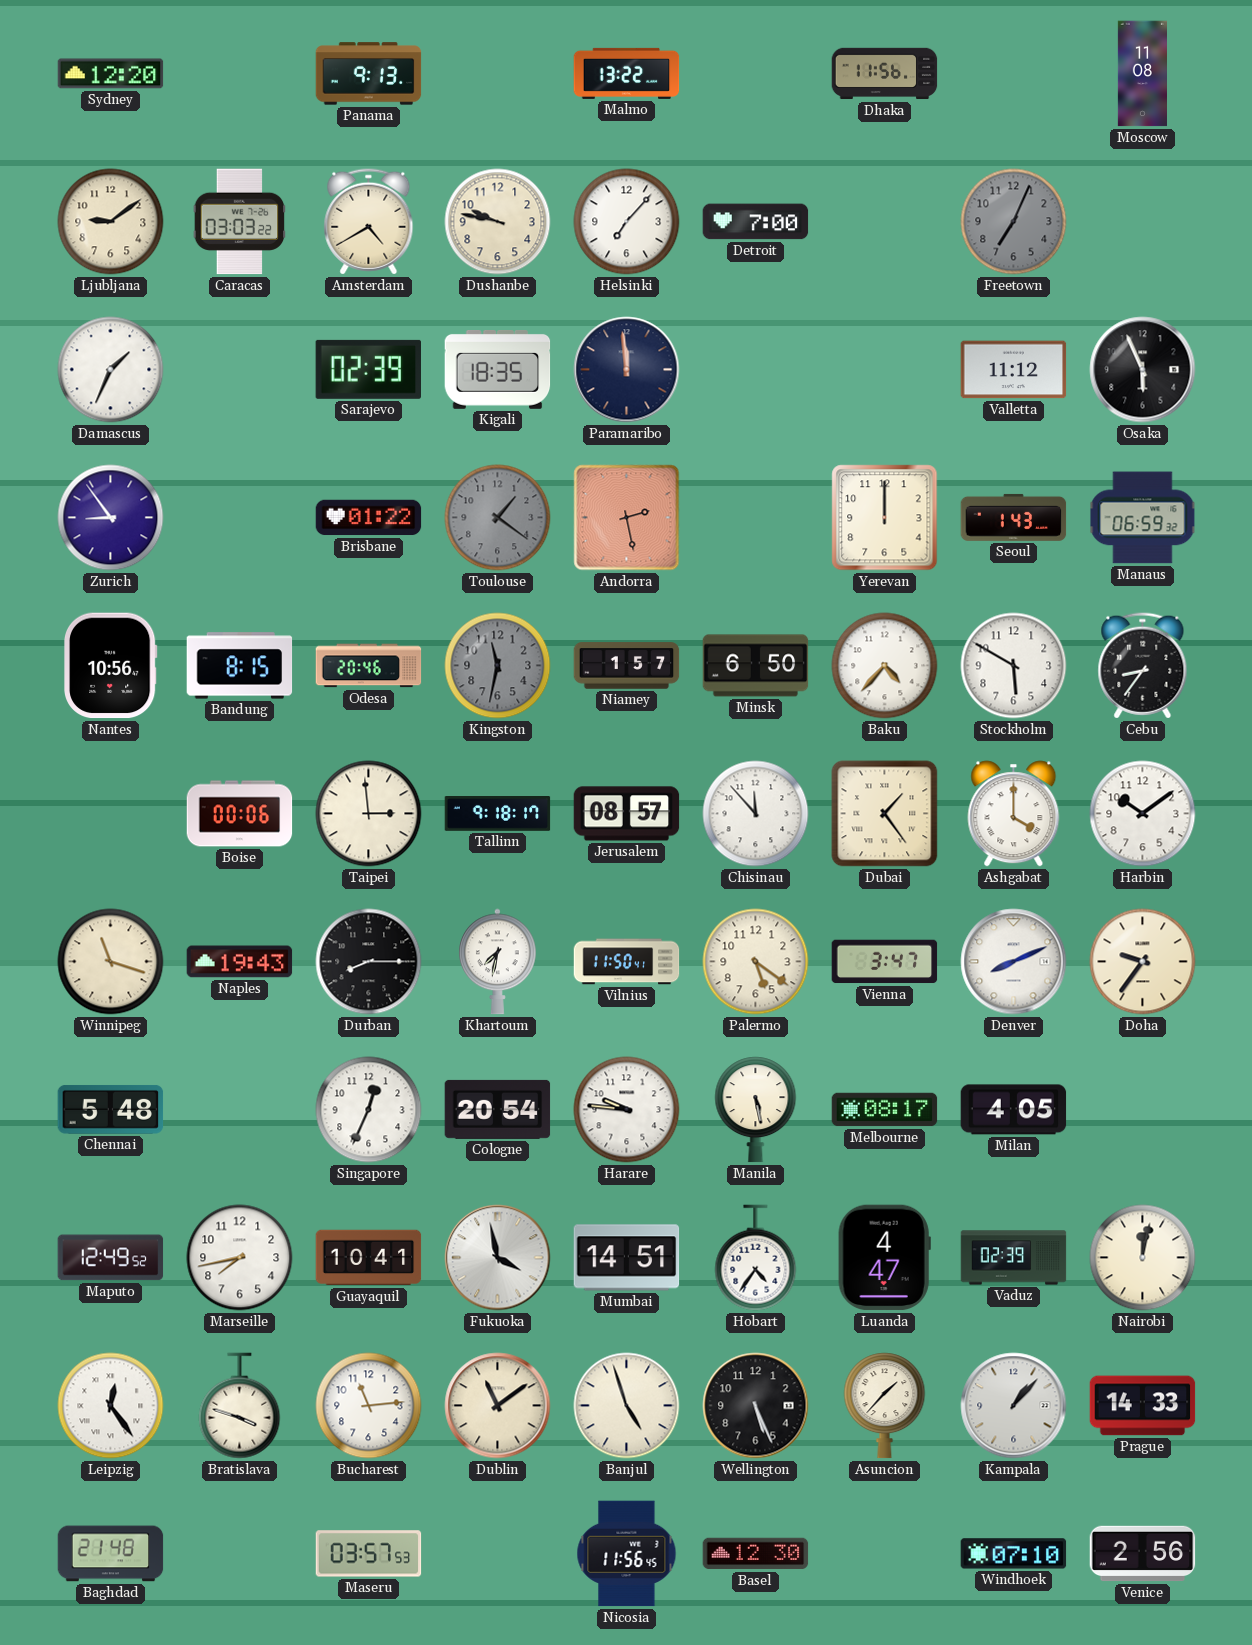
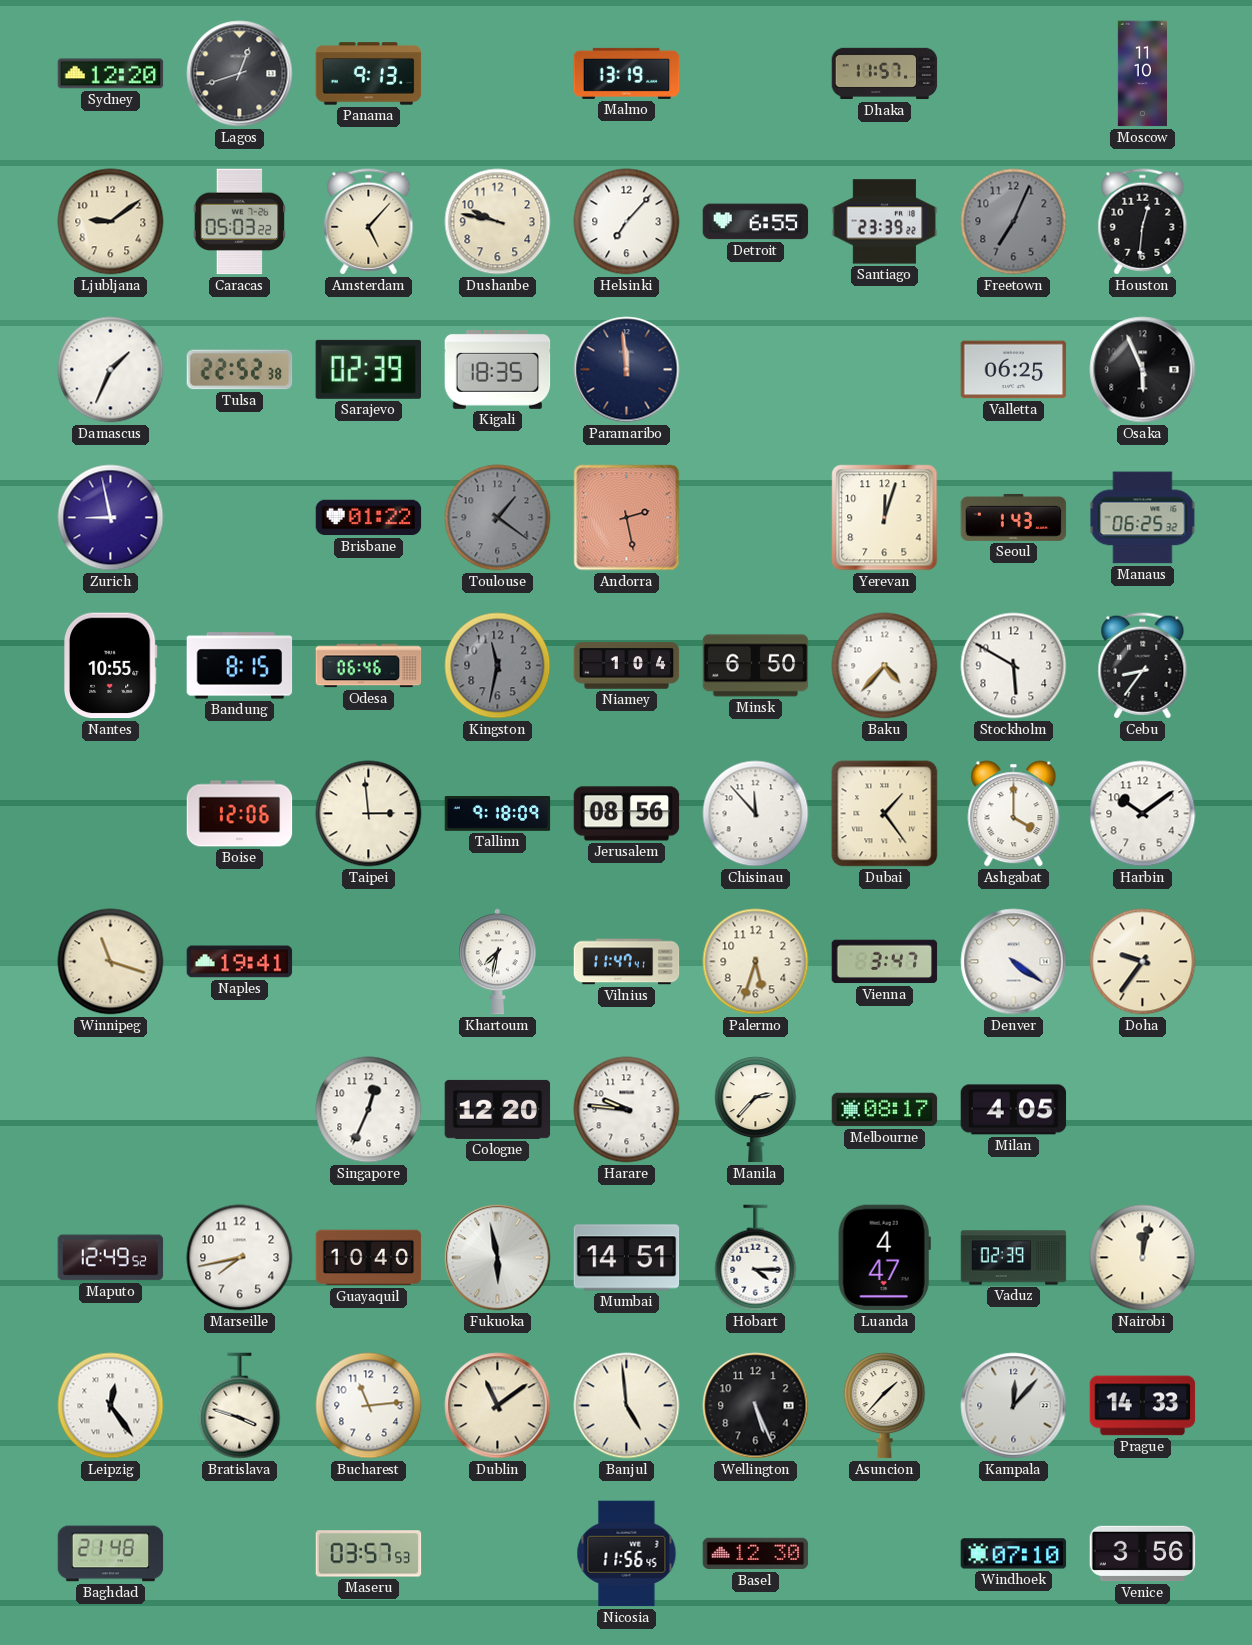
Lagos: none -> 12:42 (240, 74)
Malmo: 13:22 -> 13:19 (627, 73)
Dhaka: 11:56 -> 11:57 (885, 74)
Moscow: 11:08 -> 11:10 (1142, 74)
Caracas: 03:03 -> 05:03 (240, 222)
Amsterdam: 4:40 -> 5:07 (369, 222)
Detroit: 7:00 -> 6:55 (756, 222)
Santiago: none -> 23:39 (885, 222)
Houston: none -> 12:31 (1143, 222)
Tulsa: none -> 22:52 (240, 370)
Valletta: 11:12 -> 06:25 (1014, 370)
Zurich: 8:54 -> 8:58 (111, 518)
Yerevan: 12:00 -> 12:03 (885, 518)
Manaus: 06:59 -> 06:25 (1143, 518)
Nantes: 10:56 -> 10:55 (110, 666)
Odesa: 20:46 -> 06:46 (369, 666)
Niamey: 1:57 -> 1:04 (627, 666)
Boise: 00:06 -> 12:06 (240, 814)
Tallinn: 9:18:17 -> 9:18:09 (498, 814)
Jerusalem: 08:57 -> 08:56 (627, 814)
Naples: 19:43 -> 19:41 (240, 962)
Durban: 8:15 -> none (369, 962)
Vilnius: 11:50 -> 11:47 (627, 962)
Palermo: 5:21 -> 5:33 (756, 962)
Denver: 8:11 -> 4:21 (1014, 962)
Chennai: 5:48 -> none (111, 1109)
Cologne: 20:54 -> 12:20 (498, 1109)
Manila: 5:28 -> 2:37 (756, 1110)
Guayaquil: 10:41 -> 10:40 (369, 1258)
Fukuoka: 3:58 -> 5:58 (498, 1258)
Hobart: 4:36 -> 4:15 (756, 1258)
Banjul: 4:57 -> 4:59 (627, 1406)
Kampala: 1:07 -> 12:07 (1014, 1406)
Venice: 2:56 -> 3:56 (1143, 1554)
